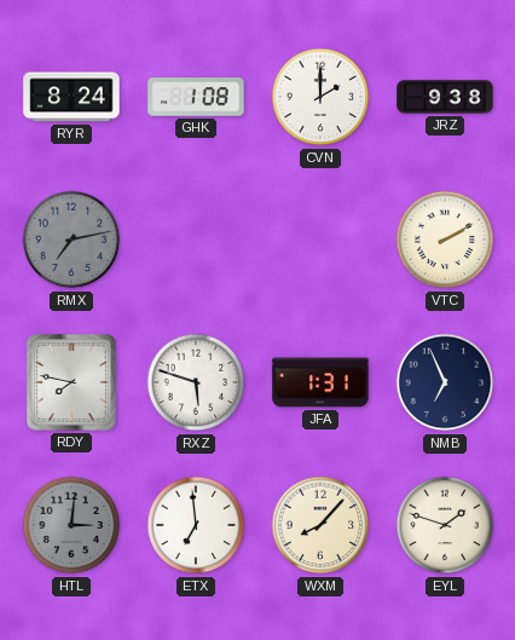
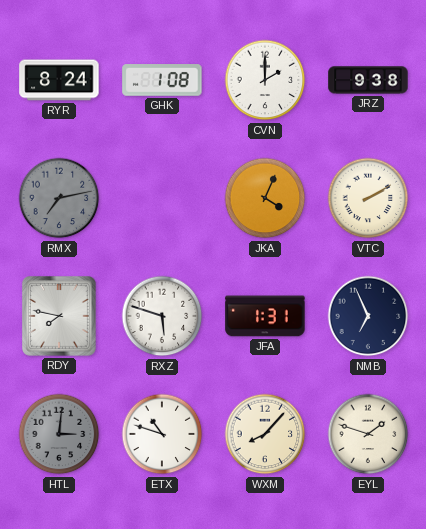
JKA: none -> 4:04 (265, 198)
ETX: 6:59 -> 10:48 (162, 434)
